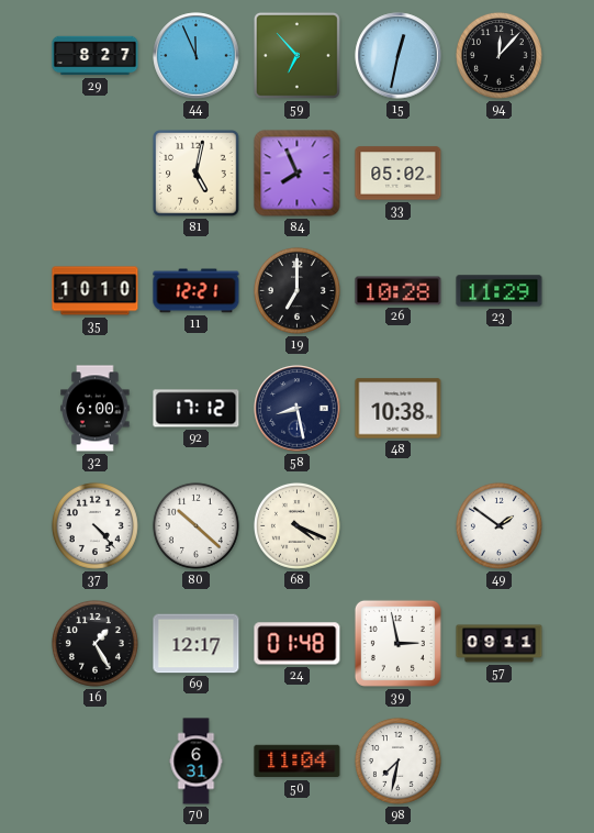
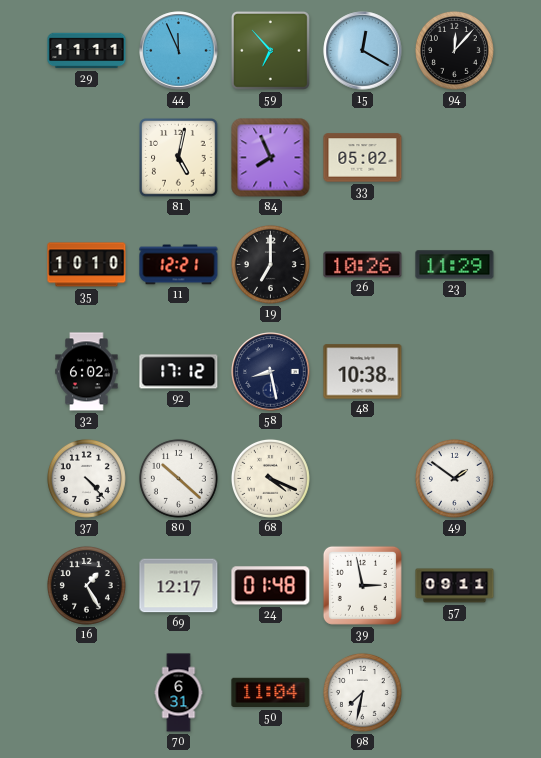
29: 8:27 -> 11:11 (87, 51)
15: 12:32 -> 12:20 (363, 51)
26: 10:28 -> 10:26 (363, 265)
32: 6:00 -> 6:02 (87, 372)
